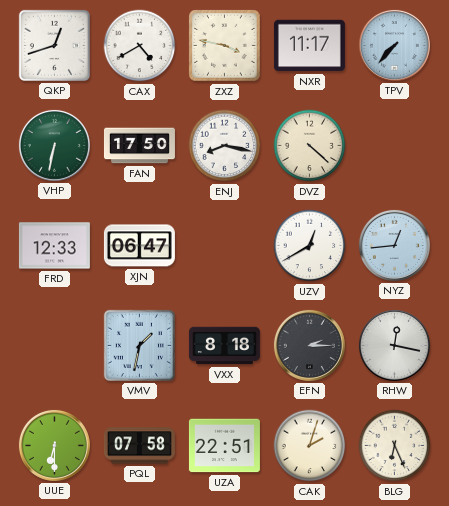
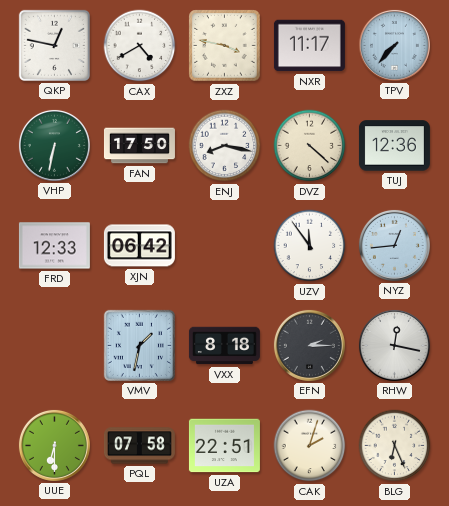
QKP: 12:42 -> 12:47 (54, 45)
TUJ: none -> 12:36 (394, 146)
XJN: 06:47 -> 06:42 (139, 246)
UZV: 12:40 -> 11:54 (310, 246)
